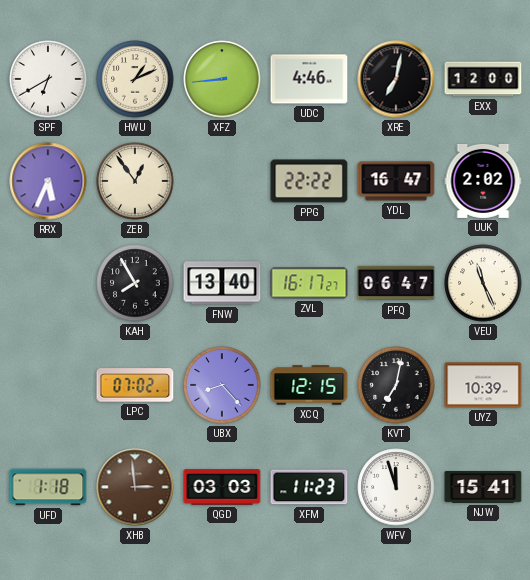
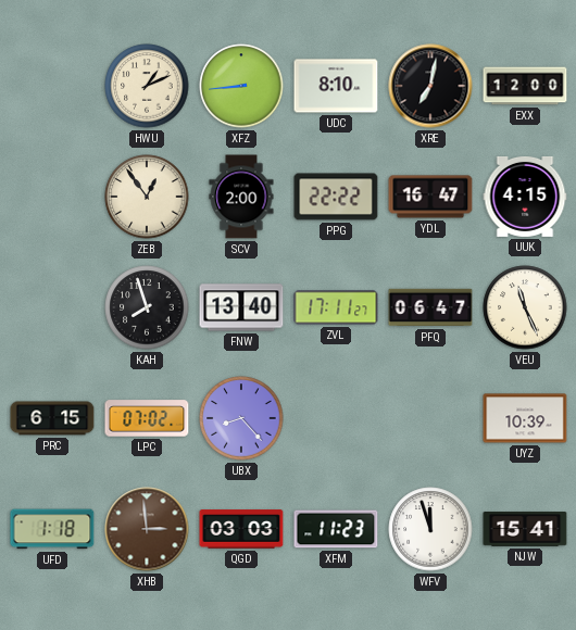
SPF: 6:40 -> none (48, 79)
UDC: 4:46 -> 8:10 (336, 86)
RRX: 5:34 -> none (48, 181)
SCV: none -> 2:00 (241, 197)
UUK: 2:02 -> 4:15 (525, 197)
KAH: 7:55 -> 7:57 (147, 307)
ZVL: 16:17 -> 17:11 (336, 307)
PRC: none -> 6:15 (52, 418)
XCQ: 12:15 -> none (309, 385)
KVT: 7:02 -> none (396, 385)
